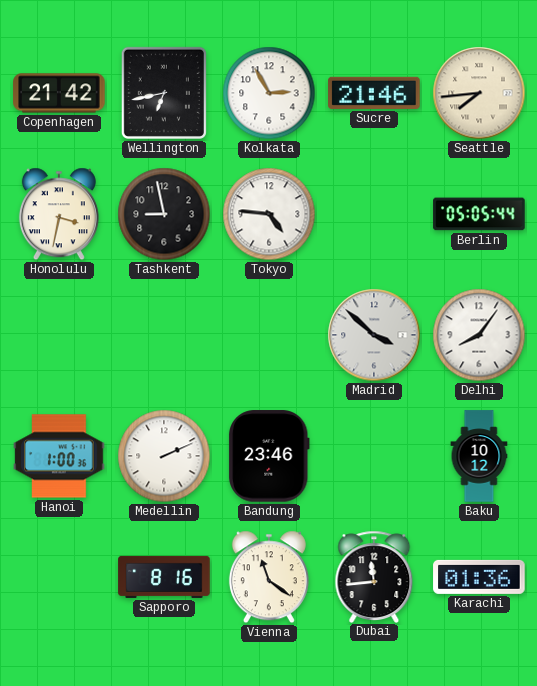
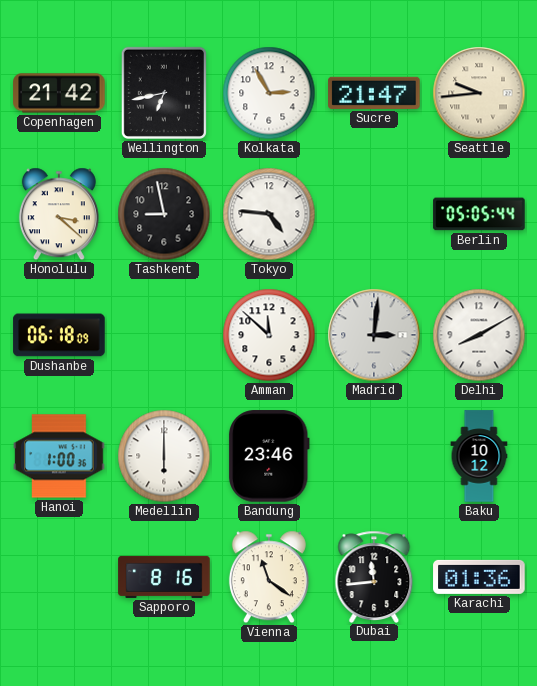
Sucre: 21:46 -> 21:47 (374, 93)
Seattle: 7:44 -> 9:44 (479, 93)
Honolulu: 3:32 -> 3:22 (59, 214)
Dushanbe: none -> 06:18 (59, 335)
Amman: none -> 11:52 (269, 335)
Madrid: 3:52 -> 3:01 (374, 335)
Delhi: 8:06 -> 8:10 (479, 335)
Medellin: 2:11 -> 6:00 (164, 456)
